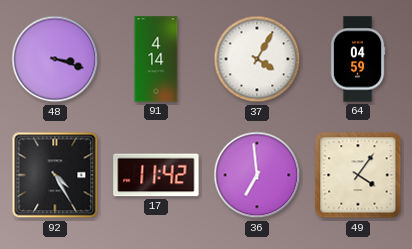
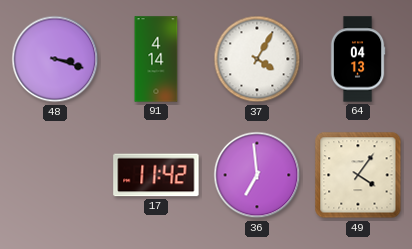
64: 04:59 -> 04:13 (358, 59)
92: 4:25 -> none (55, 175)
